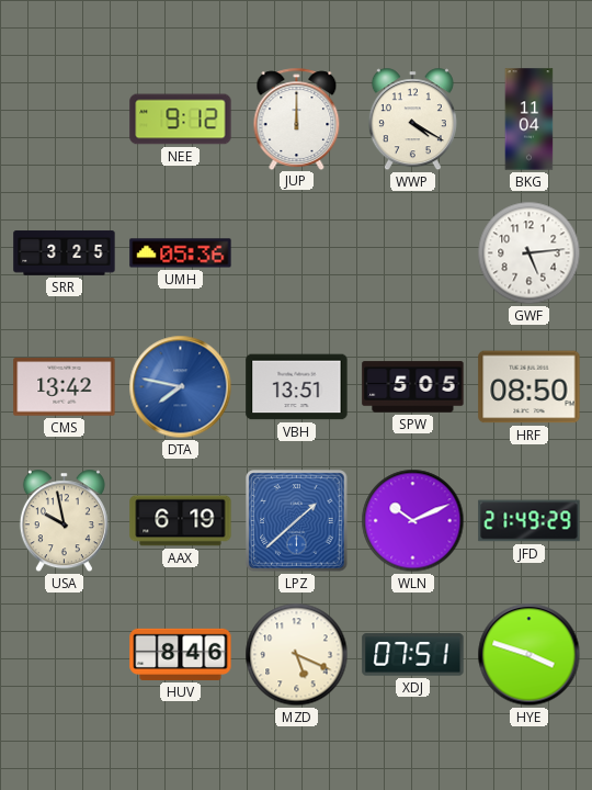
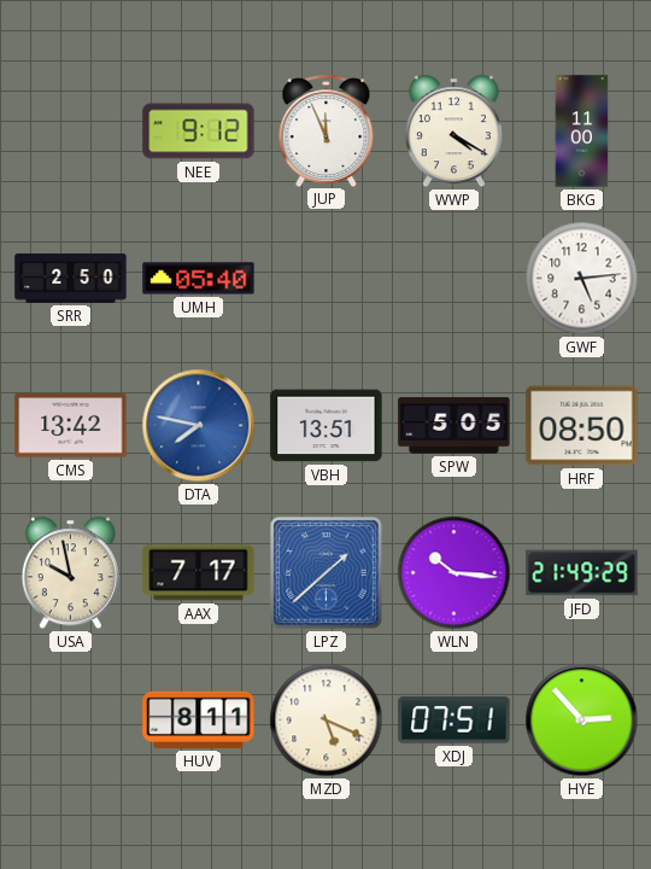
JUP: 12:00 -> 11:56 (327, 130)
BKG: 11:04 -> 11:00 (582, 132)
SRR: 3:25 -> 2:50 (71, 279)
UMH: 05:36 -> 05:40 (199, 279)
AAX: 6:19 -> 7:17 (199, 573)
WLN: 10:11 -> 10:16 (454, 573)
HUV: 8:46 -> 8:11 (199, 719)
HYE: 3:48 -> 2:53 (582, 721)
